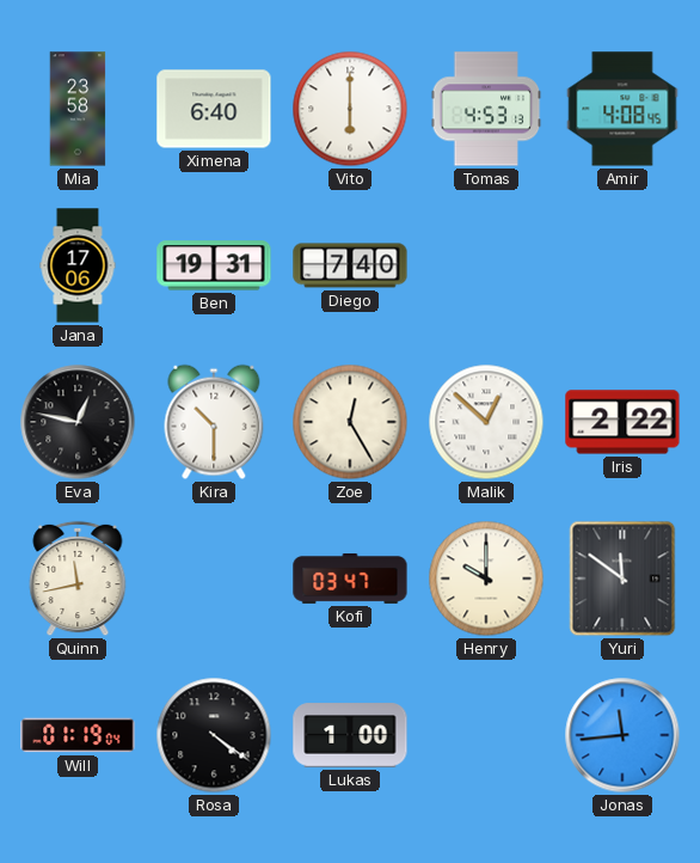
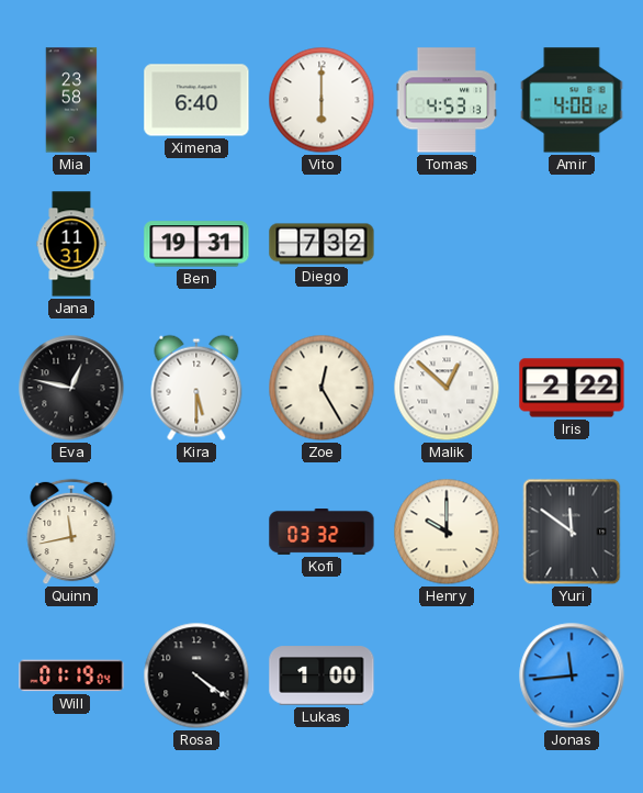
Amir: 4:08:45 -> 4:08:12 (572, 100)
Jana: 17:06 -> 11:31 (71, 244)
Diego: 7:40 -> 7:32 (321, 244)
Kira: 10:30 -> 5:30 (196, 388)
Kofi: 03:47 -> 03:32 (321, 533)
